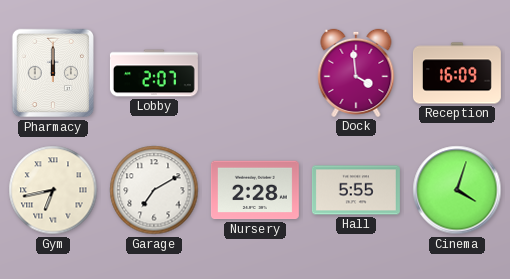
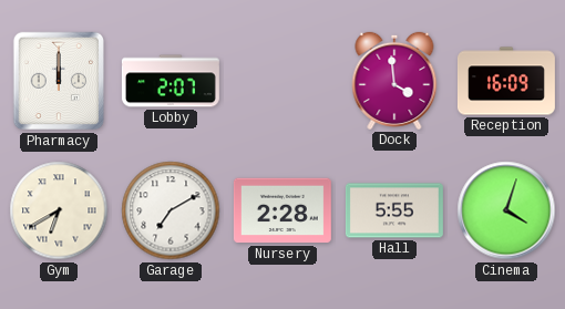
Gym: 6:43 -> 6:40 (59, 210)
